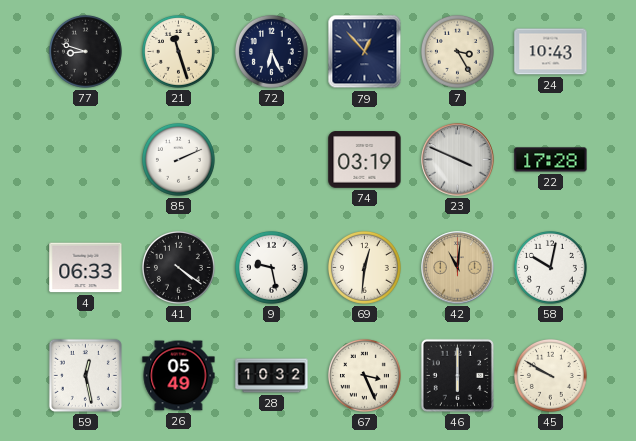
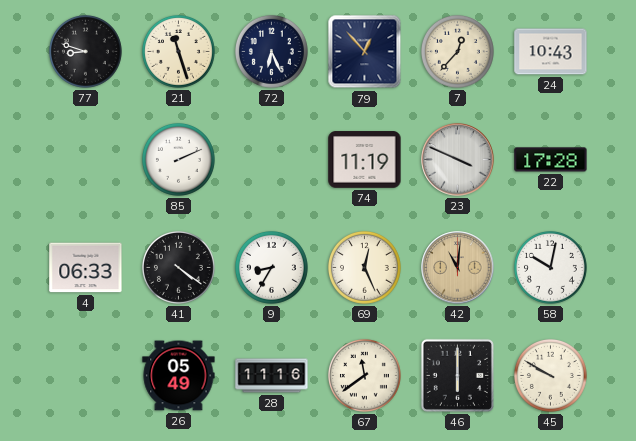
7: 3:25 -> 12:37 (457, 51)
74: 03:19 -> 11:19 (365, 160)
9: 9:28 -> 8:35 (271, 267)
69: 12:31 -> 12:26 (364, 267)
59: 12:28 -> none (85, 375)
28: 10:32 -> 11:16 (272, 376)
67: 3:26 -> 11:39 (364, 375)
